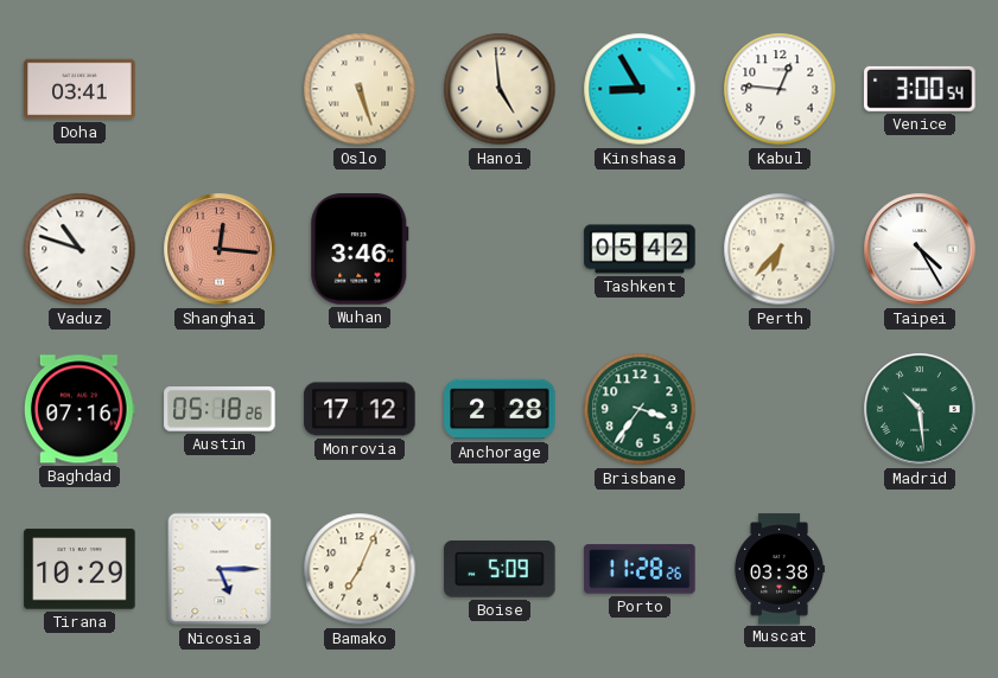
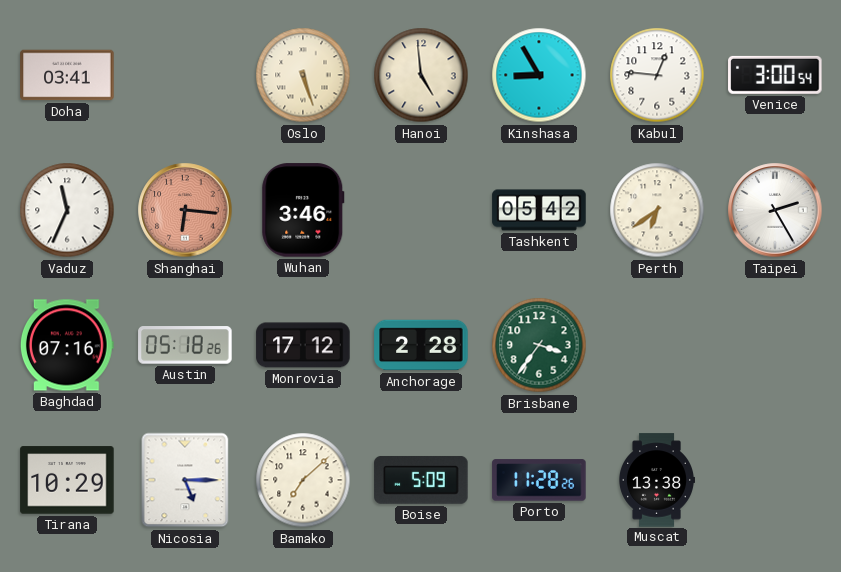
Vaduz: 10:48 -> 11:34 (67, 210)
Shanghai: 12:16 -> 6:16 (185, 210)
Perth: 6:37 -> 6:39 (657, 210)
Taipei: 4:25 -> 2:25 (775, 210)
Madrid: 10:29 -> none (920, 409)
Bamako: 7:04 -> 7:08 (303, 480)
Muscat: 03:38 -> 13:38 (657, 480)
